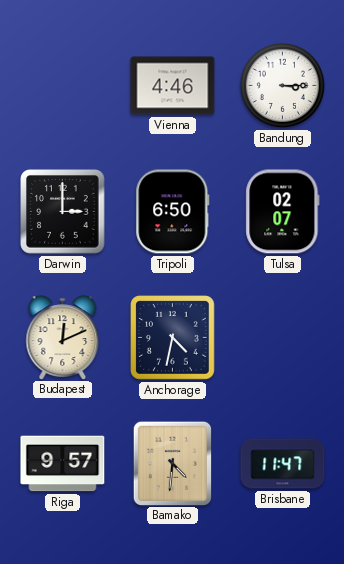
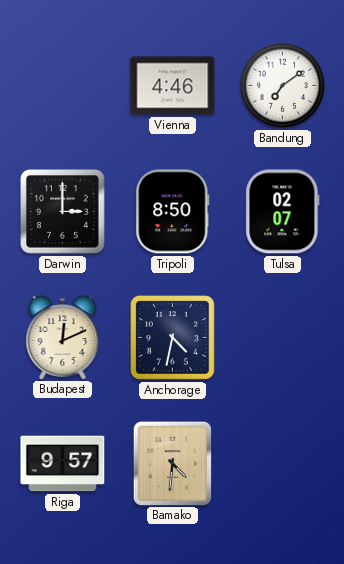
Bandung: 3:15 -> 7:09 (282, 85)
Tripoli: 6:50 -> 8:50 (173, 212)
Brisbane: 11:47 -> none (283, 464)
